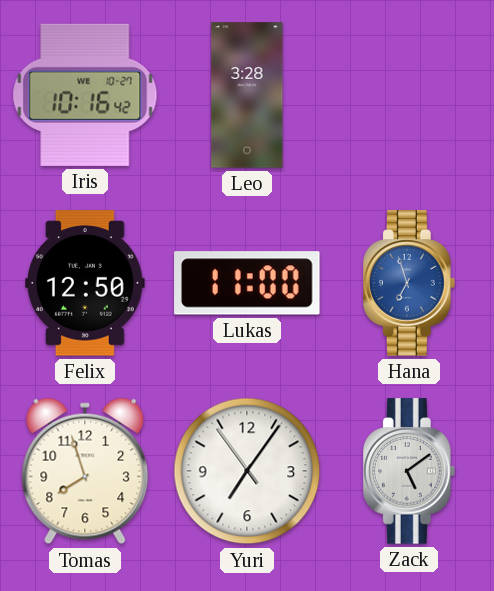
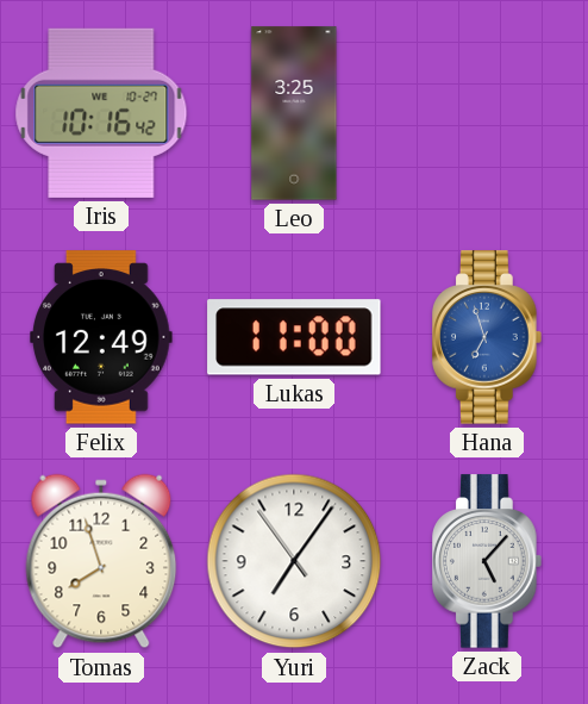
Leo: 3:28 -> 3:25 (294, 113)
Felix: 12:50 -> 12:49 (101, 337)
Zack: 5:09 -> 5:07 (487, 561)
